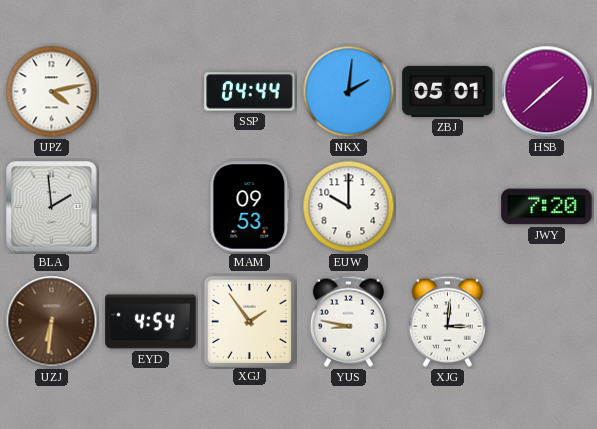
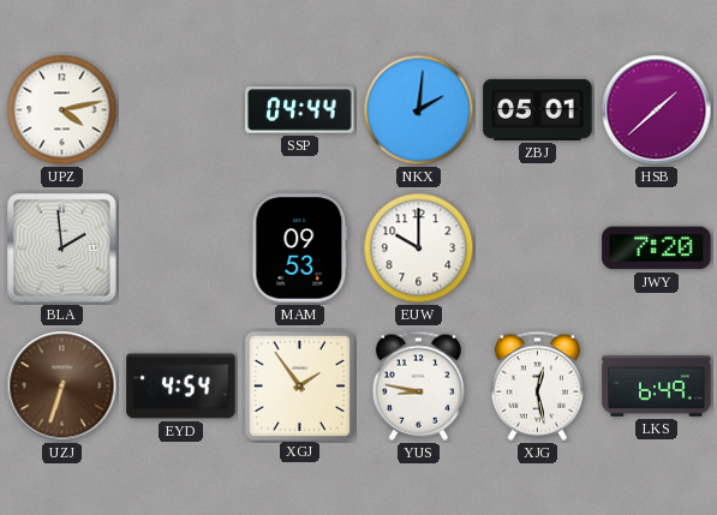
UZJ: 6:31 -> 6:33 (62, 387)
XJG: 3:01 -> 12:28 (537, 385)
LKS: none -> 6:49 (657, 387)
